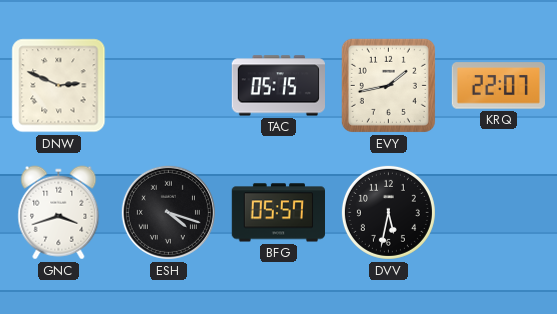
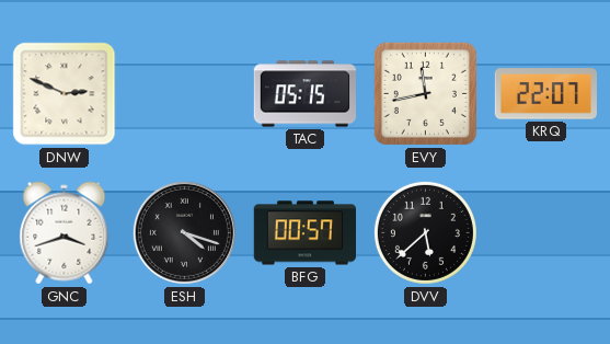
EVY: 1:43 -> 11:43 (425, 93)
BFG: 05:57 -> 00:57 (304, 233)
DVV: 5:32 -> 5:38 (425, 232)
